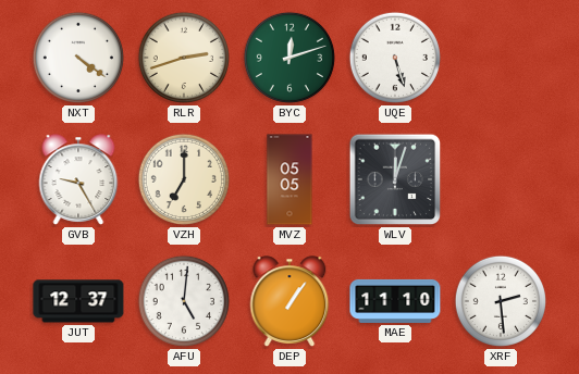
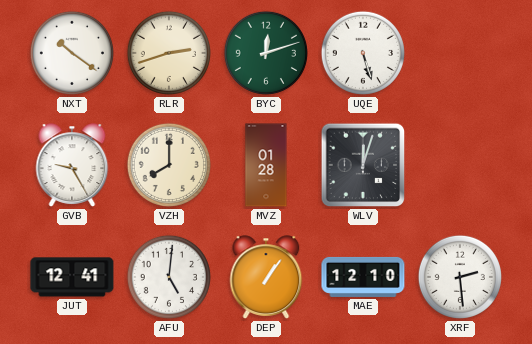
NXT: 4:21 -> 10:21 (72, 53)
VZH: 7:00 -> 8:00 (169, 165)
MVZ: 05:05 -> 01:28 (266, 165)
JUT: 12:37 -> 12:41 (72, 277)
MAE: 11:10 -> 12:10 (363, 277)
